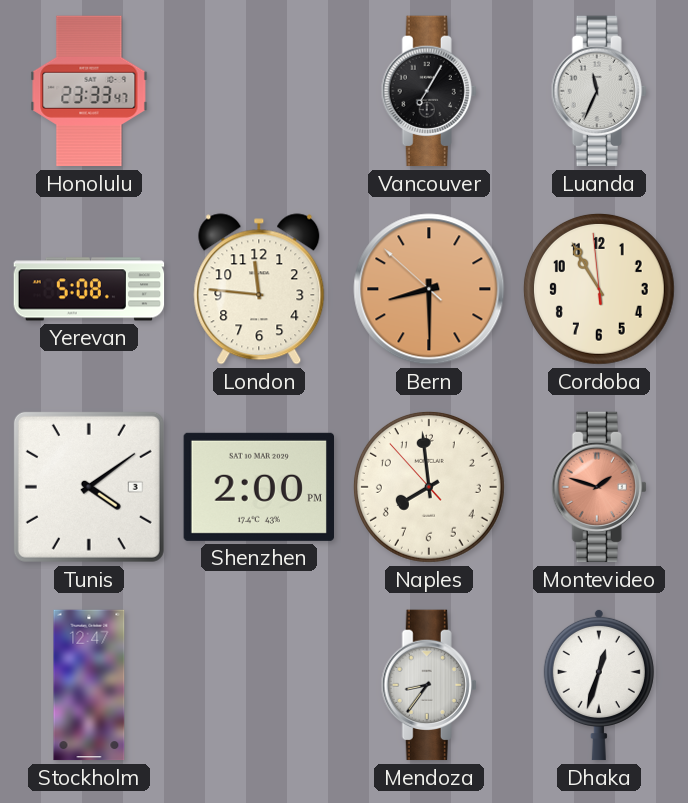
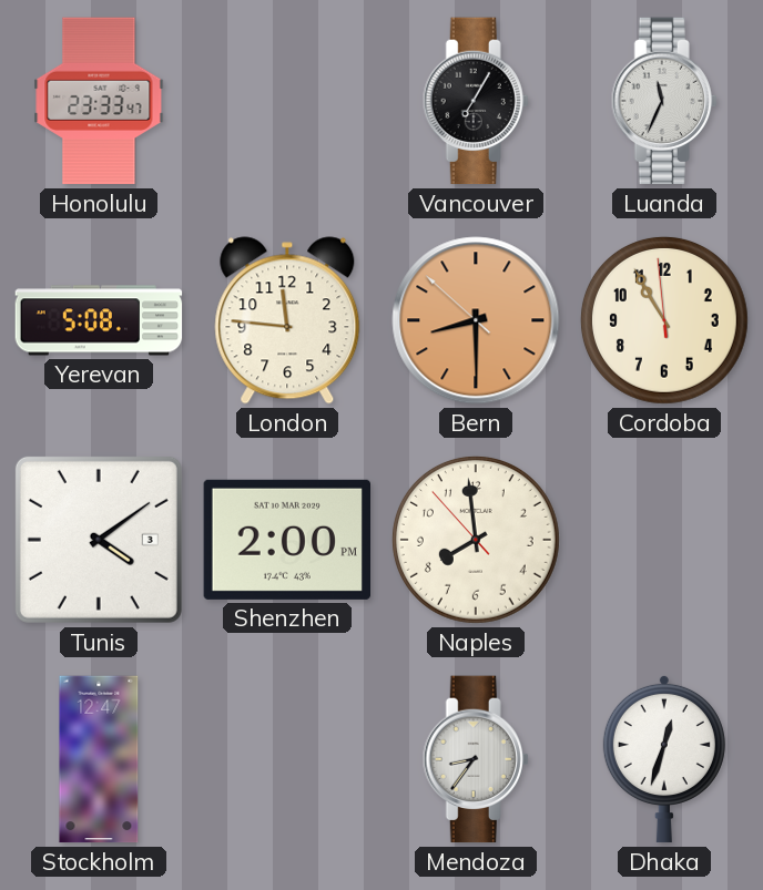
Montevideo: 1:48 -> none (599, 487)
